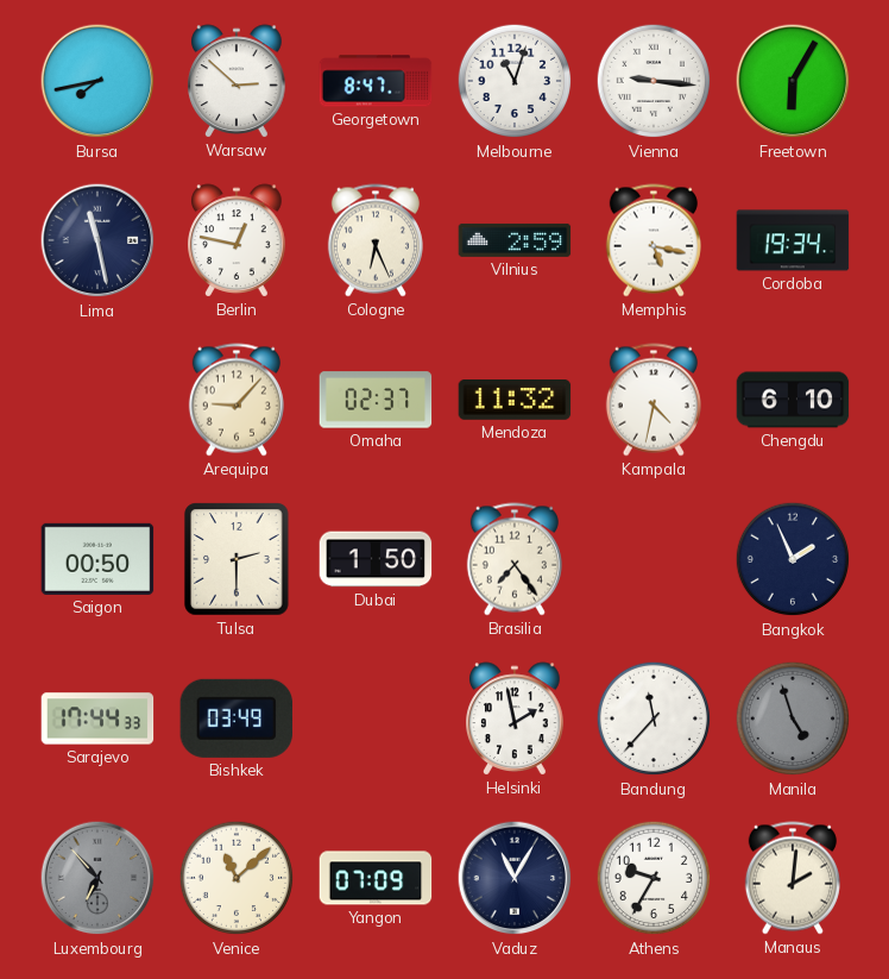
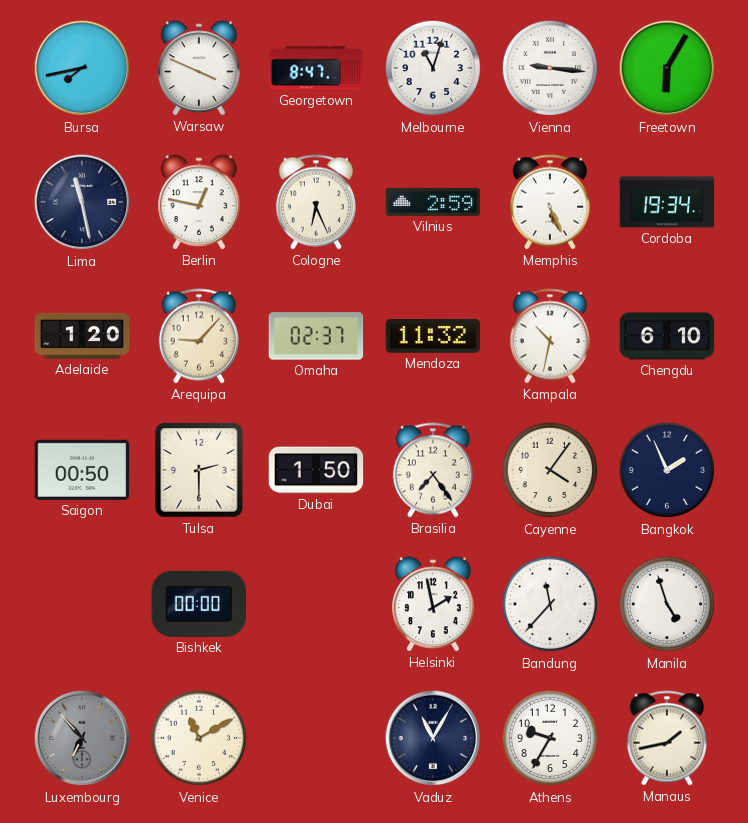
Warsaw: 2:52 -> 3:49 (199, 68)
Memphis: 5:17 -> 5:26 (550, 202)
Adelaide: none -> 1:20 (82, 336)
Kampala: 4:32 -> 10:32 (550, 336)
Cayenne: none -> 4:06 (550, 470)
Sarajevo: 17:44 -> none (97, 718)
Bishkek: 03:49 -> 00:00 (198, 604)
Manila dial: grey -> white (667, 604)
Venice: 11:08 -> 11:10 (199, 738)
Yangon: 07:09 -> none (376, 878)
Manaus: 2:01 -> 1:43 (667, 738)
